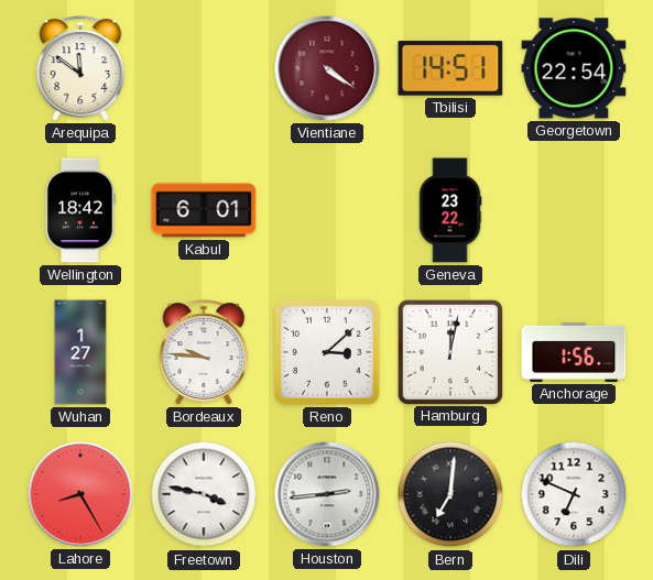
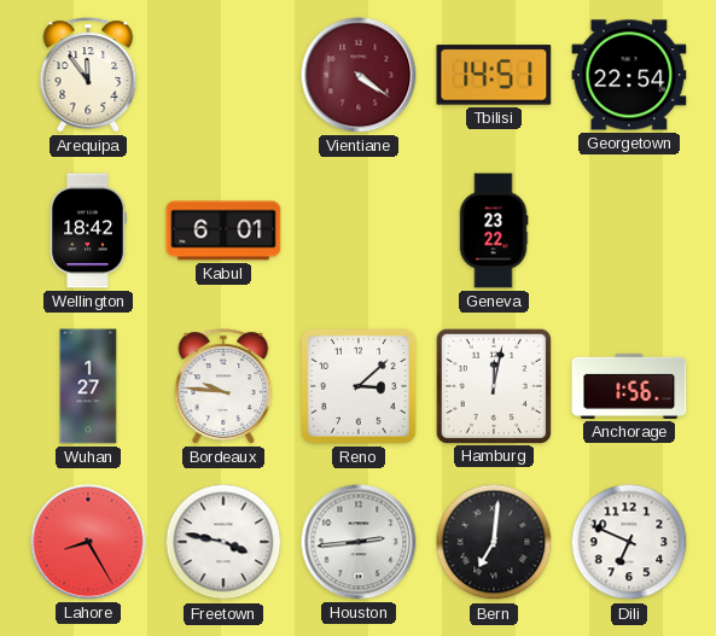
Arequipa: 11:51 -> 11:54 (88, 75)
